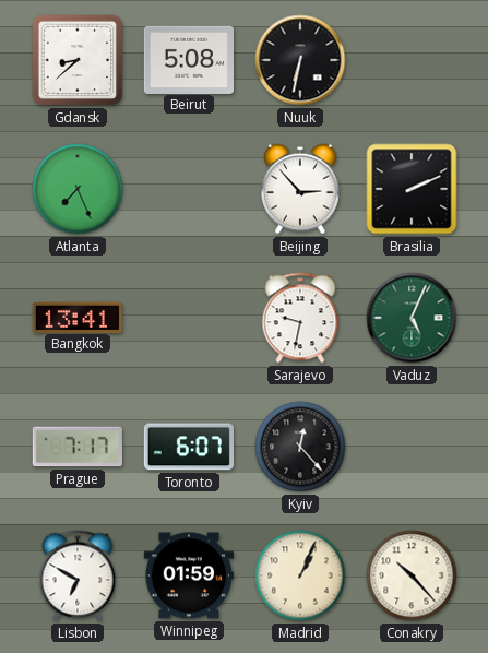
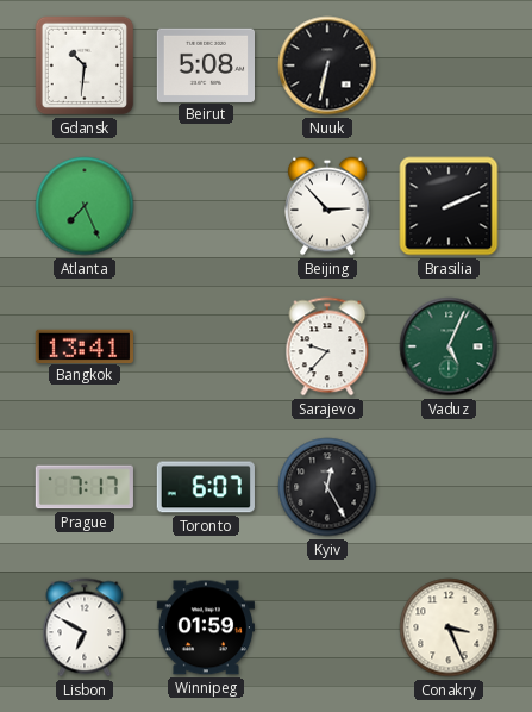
Gdansk: 8:38 -> 10:31 (85, 65)
Sarajevo: 9:32 -> 9:37 (327, 346)
Kyiv: 12:23 -> 12:25 (327, 487)
Madrid: 1:04 -> none (300, 575)
Conakry: 10:23 -> 3:26 (449, 627)
